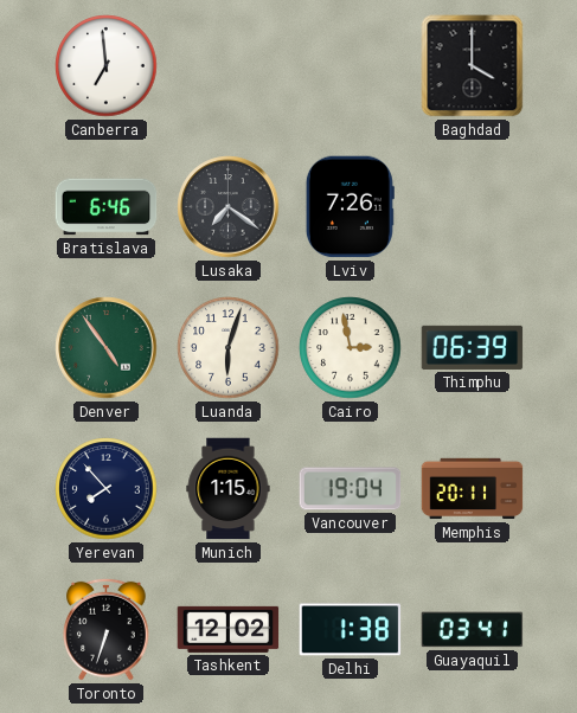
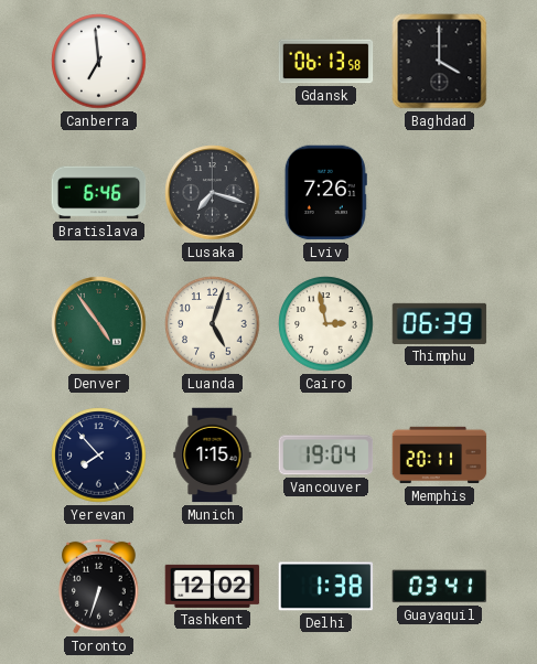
Gdansk: none -> 06:13 (326, 62)
Lusaka: 7:21 -> 7:18 (213, 193)
Luanda: 6:03 -> 5:03 (213, 324)
